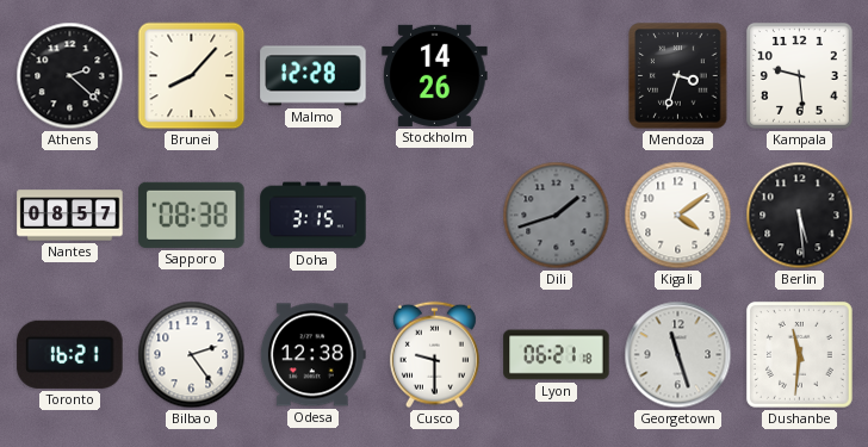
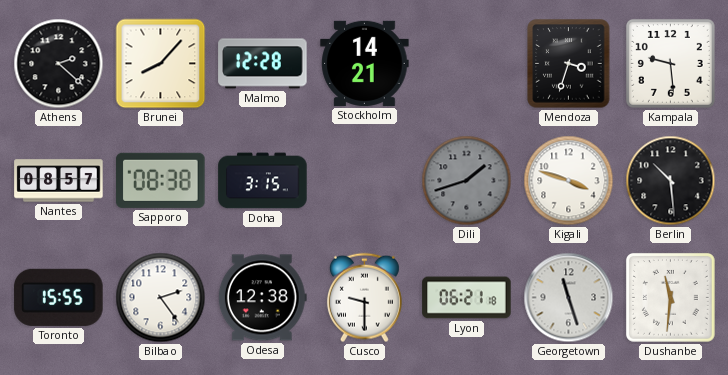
Stockholm: 14:26 -> 14:21 (365, 63)
Kigali: 4:09 -> 3:48 (569, 181)
Berlin: 5:29 -> 10:29 (671, 181)
Toronto: 16:21 -> 15:55 (59, 297)
